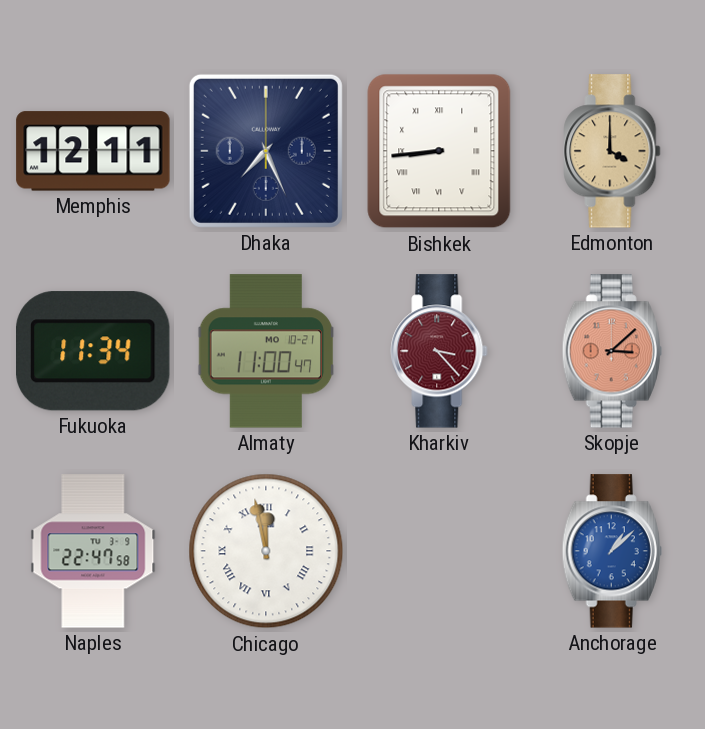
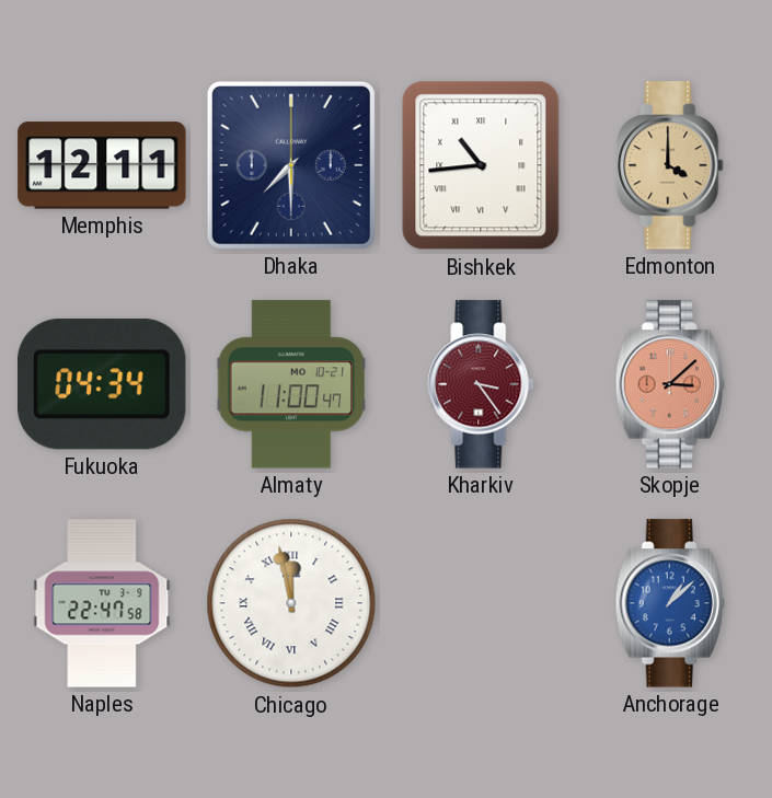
Dhaka: 7:26 -> 7:30 (291, 165)
Bishkek: 8:44 -> 10:44 (481, 165)
Fukuoka: 11:34 -> 04:34 (103, 384)
Kharkiv: 3:23 -> 3:24 (481, 384)
